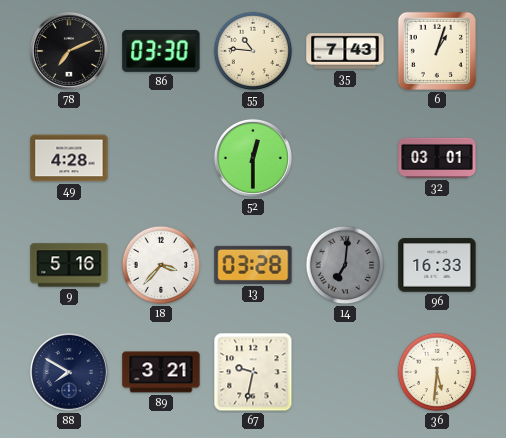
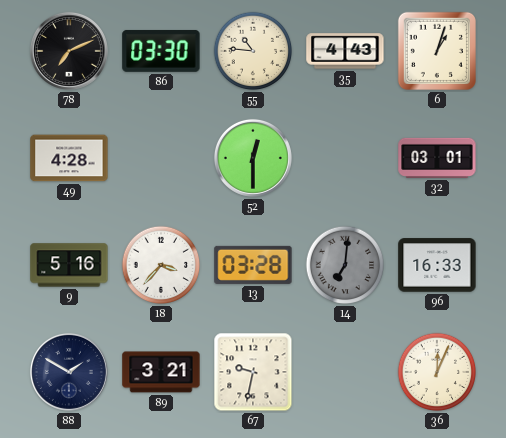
35: 7:43 -> 4:43 (345, 51)
88: 7:50 -> 1:50 (69, 372)
36: 5:31 -> 12:04 (437, 372)
